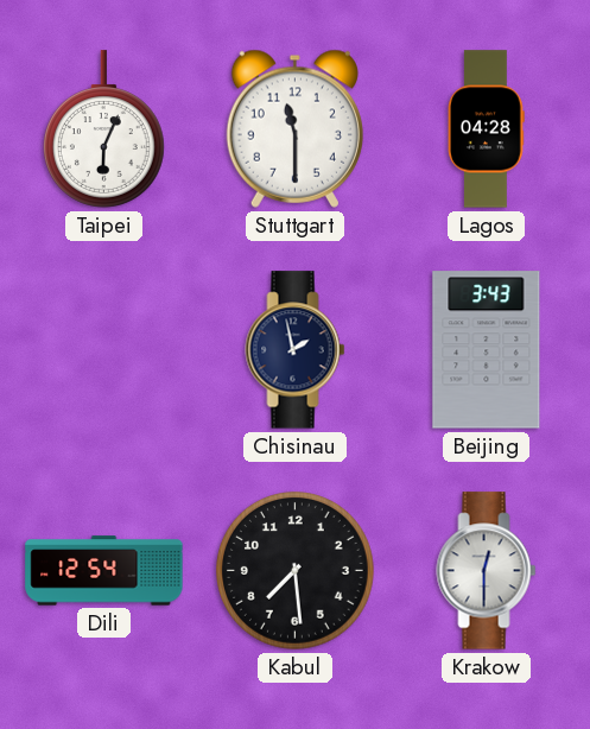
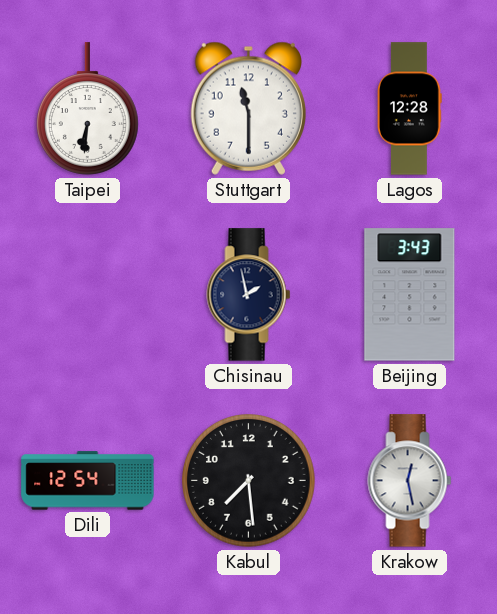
Taipei: 6:04 -> 6:31 (87, 109)
Lagos: 04:28 -> 12:28 (410, 109)
Krakow: 12:30 -> 12:28 (410, 481)
